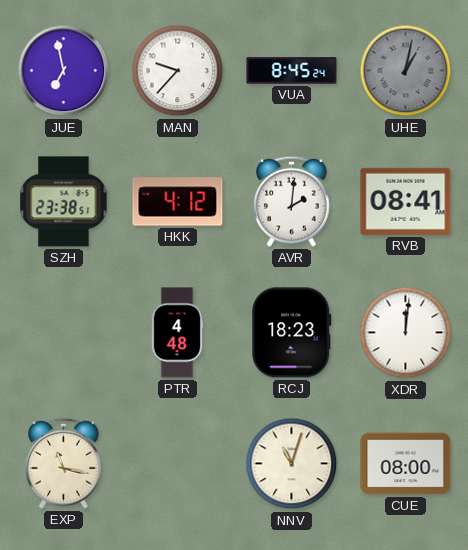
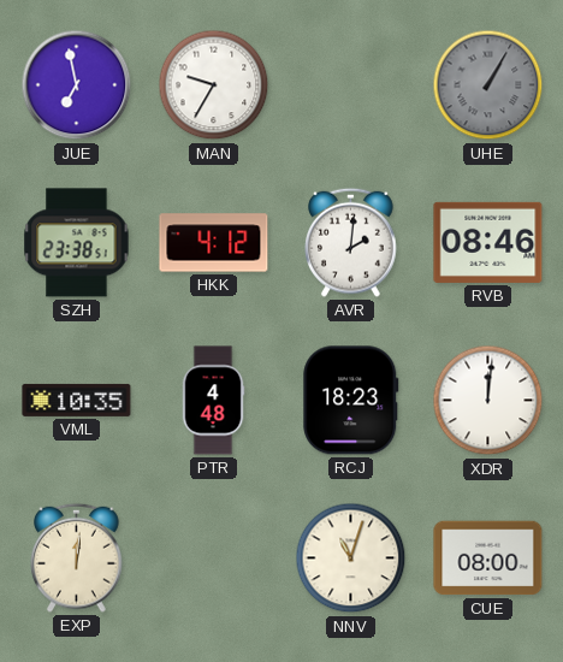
MAN: 9:37 -> 9:35 (214, 85)
VUA: 8:45 -> none (292, 71)
UHE: 1:02 -> 1:05 (488, 85)
RVB: 08:41 -> 08:46 (488, 242)
VML: none -> 10:35 (77, 400)
EXP: 11:17 -> 12:01 (77, 557)
